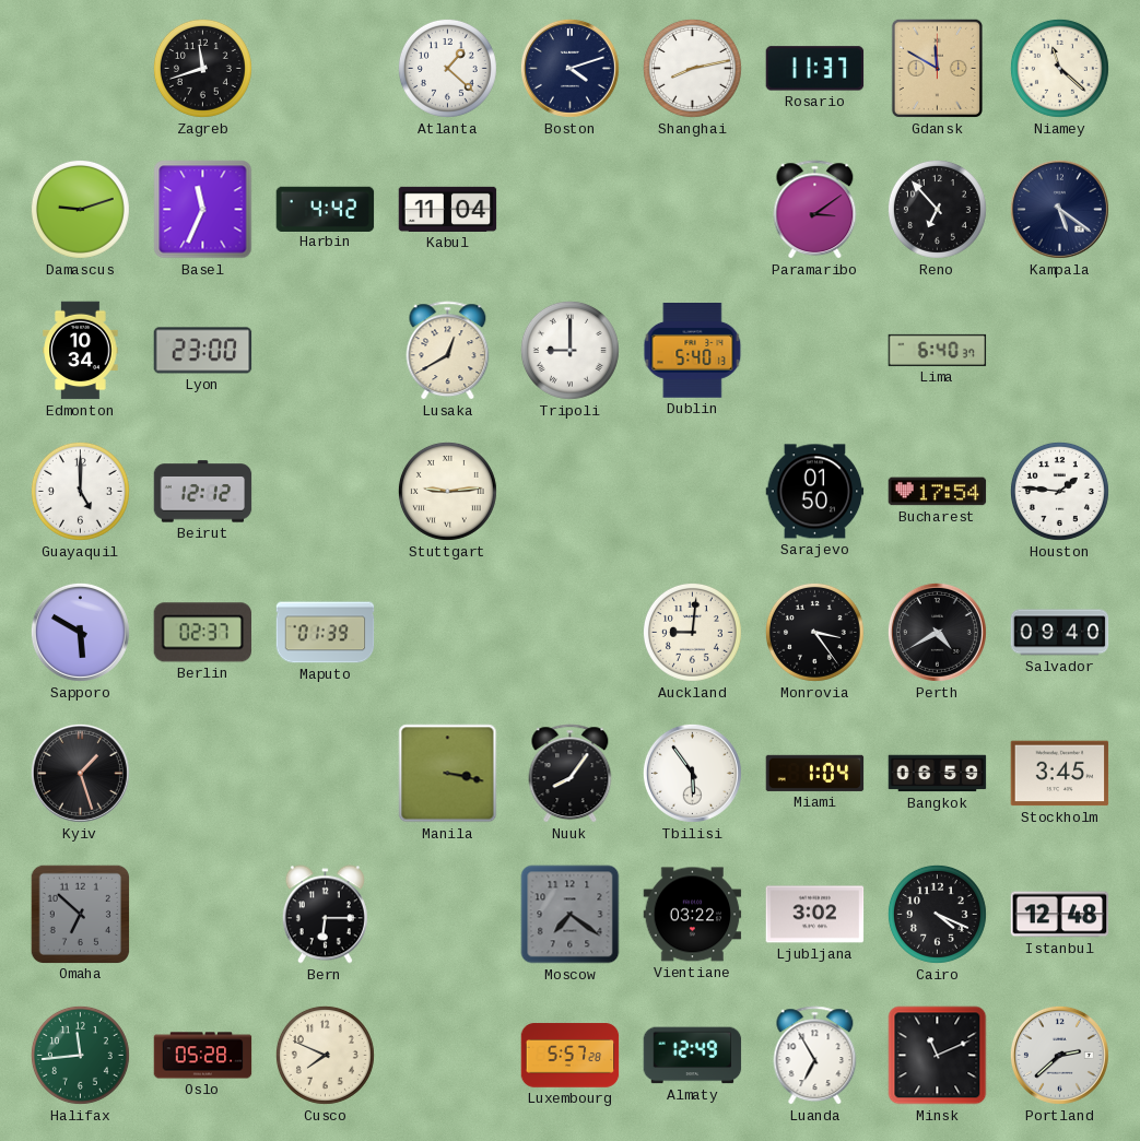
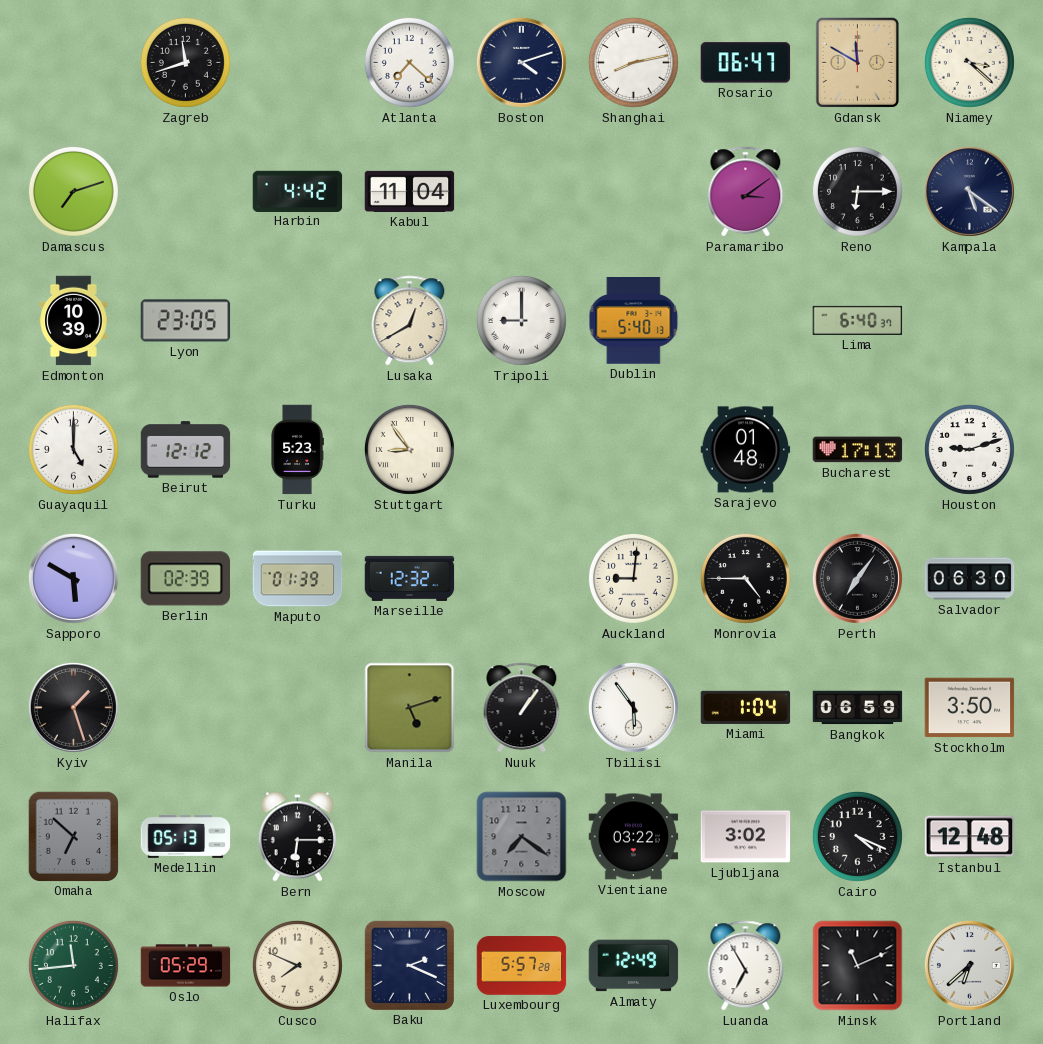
Atlanta: 1:22 -> 7:22 (409, 62)
Rosario: 11:37 -> 06:47 (746, 63)
Niamey: 11:22 -> 3:22 (969, 62)
Damascus: 9:12 -> 7:12 (73, 191)
Basel: 11:34 -> none (203, 210)
Reno: 6:53 -> 6:15 (857, 191)
Edmonton: 10:34 -> 10:39 (74, 321)
Lyon: 23:00 -> 23:05 (186, 321)
Turku: none -> 5:23 (297, 450)
Stuttgart: 9:14 -> 8:54 (409, 449)
Sarajevo: 01:50 -> 01:48 (746, 450)
Bucharest: 17:54 -> 17:13 (858, 450)
Houston: 1:46 -> 9:12 (969, 449)
Berlin: 02:37 -> 02:39 (186, 579)
Marseille: none -> 12:32 (410, 578)
Monrovia: 3:24 -> 4:45 (745, 578)
Perth: 4:40 -> 7:06 (857, 578)
Salvador: 09:40 -> 06:30 (970, 579)
Manila: 3:17 -> 5:12 (410, 708)
Nuuk: 8:06 -> 1:06 (522, 708)
Stockholm: 3:45 -> 3:50 (970, 708)
Medellin: none -> 05:13 (186, 837)
Oslo: 05:28 -> 05:29 (186, 966)
Baku: none -> 2:19 (409, 965)
Portland: 2:38 -> 6:38 (969, 965)
